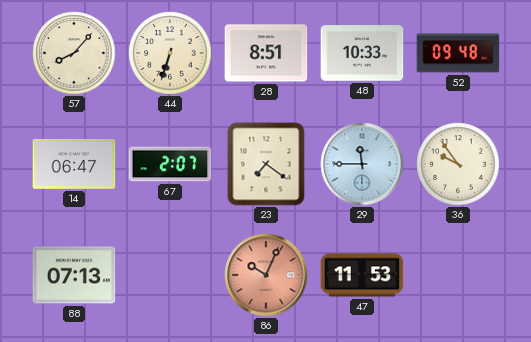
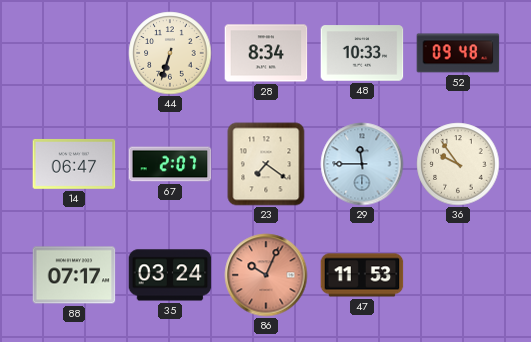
57: 8:07 -> none (74, 53)
28: 8:51 -> 8:34 (266, 53)
88: 07:13 -> 07:17 (74, 275)
35: none -> 03:24 (170, 275)
